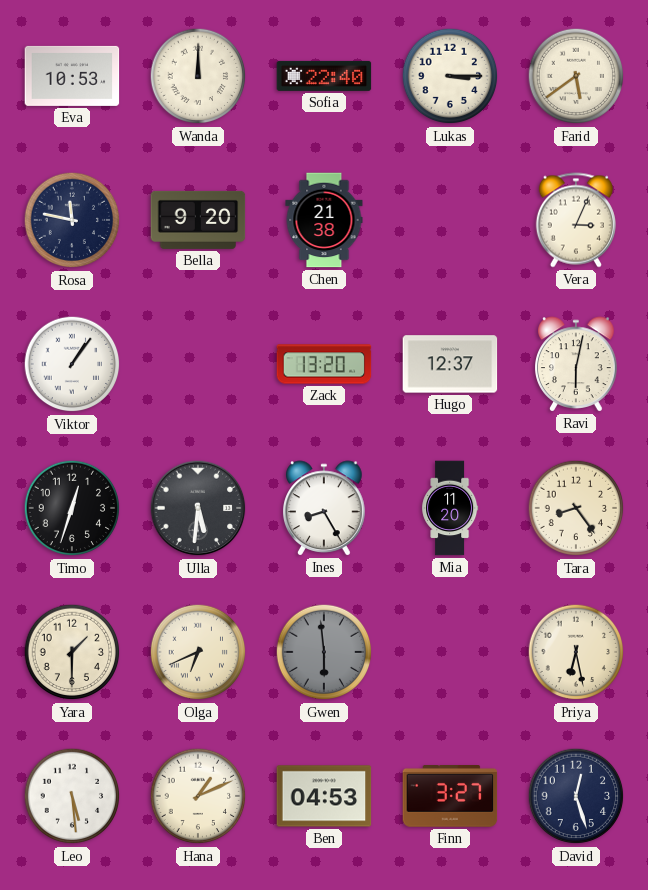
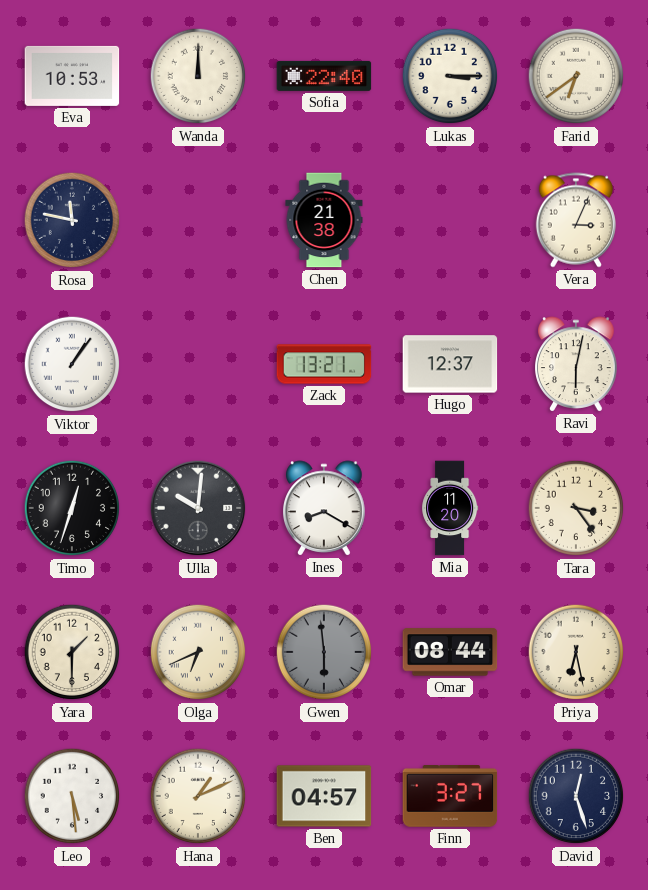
Farid: 5:39 -> 6:39 (576, 76)
Bella: 9:20 -> none (198, 220)
Zack: 13:20 -> 13:21 (324, 364)
Ulla: 5:31 -> 10:01 (198, 508)
Ines: 8:25 -> 8:20 (325, 508)
Tara: 8:24 -> 3:24 (576, 508)
Omar: none -> 08:44 (450, 652)
Ben: 04:53 -> 04:57 (324, 796)
